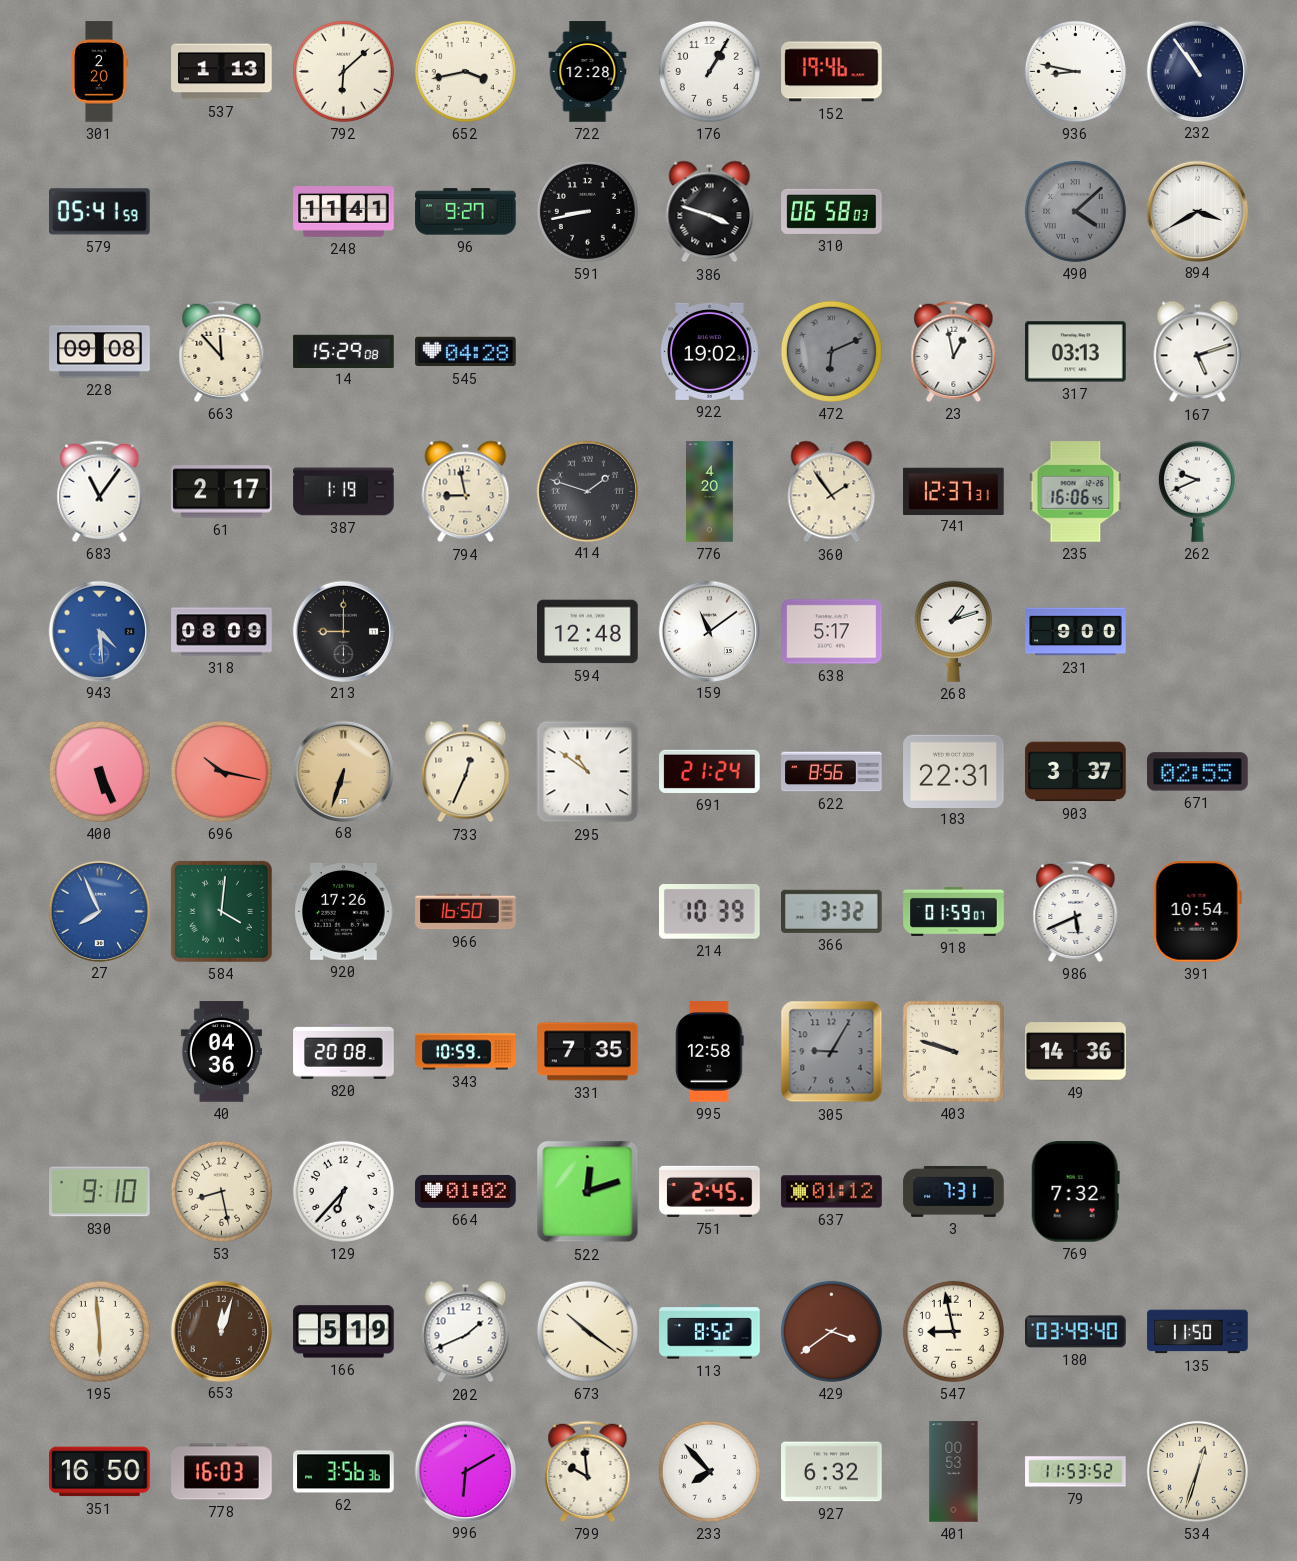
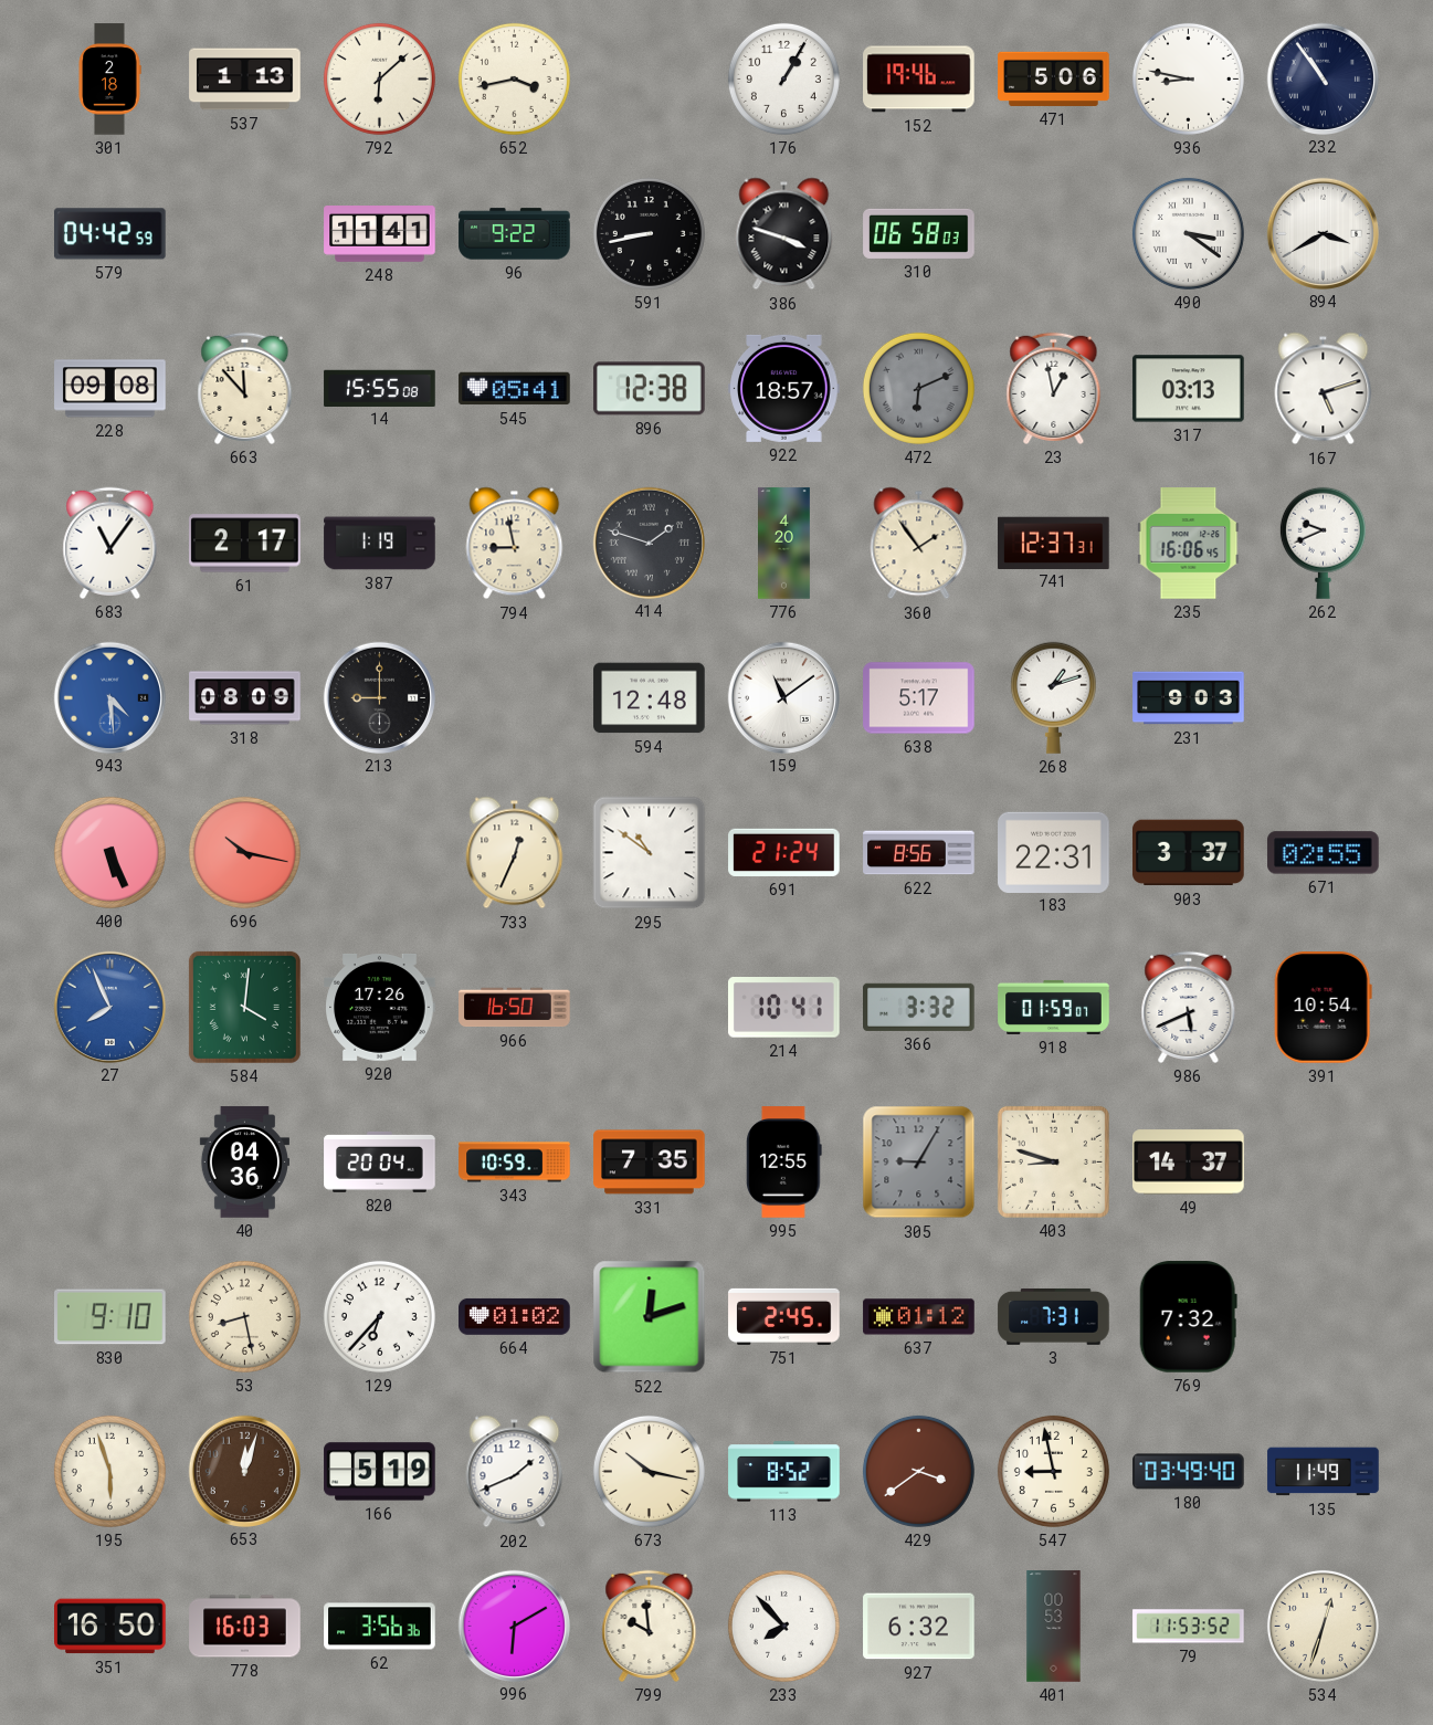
301: 2:20 -> 2:18 (109, 80)
722: 12:28 -> none (588, 72)
471: none -> 5:06 (1054, 78)
579: 05:41 -> 04:42 (110, 234)
96: 9:27 -> 9:22 (515, 234)
490: 4:08 -> 3:21 (1188, 233)
490 dial: grey -> white (1188, 233)
14: 15:29 -> 15:55 (380, 388)
545: 04:28 -> 05:41 (515, 389)
896: none -> 12:38 (650, 389)
922: 19:02 -> 18:57 (784, 388)
231: 9:00 -> 9:03 (1189, 698)
68: 6:33 -> none (343, 771)
214: 10:39 -> 10:41 (784, 1008)
820: 20:08 -> 20:04 (380, 1161)
995: 12:58 -> 12:55 (784, 1163)
403: 9:48 -> 8:48 (1053, 1161)
49: 14:36 -> 14:37 (1189, 1163)
195: 5:59 -> 5:57 (109, 1471)
673: 10:21 -> 10:17 (649, 1471)
135: 11:50 -> 11:49 (1324, 1472)
